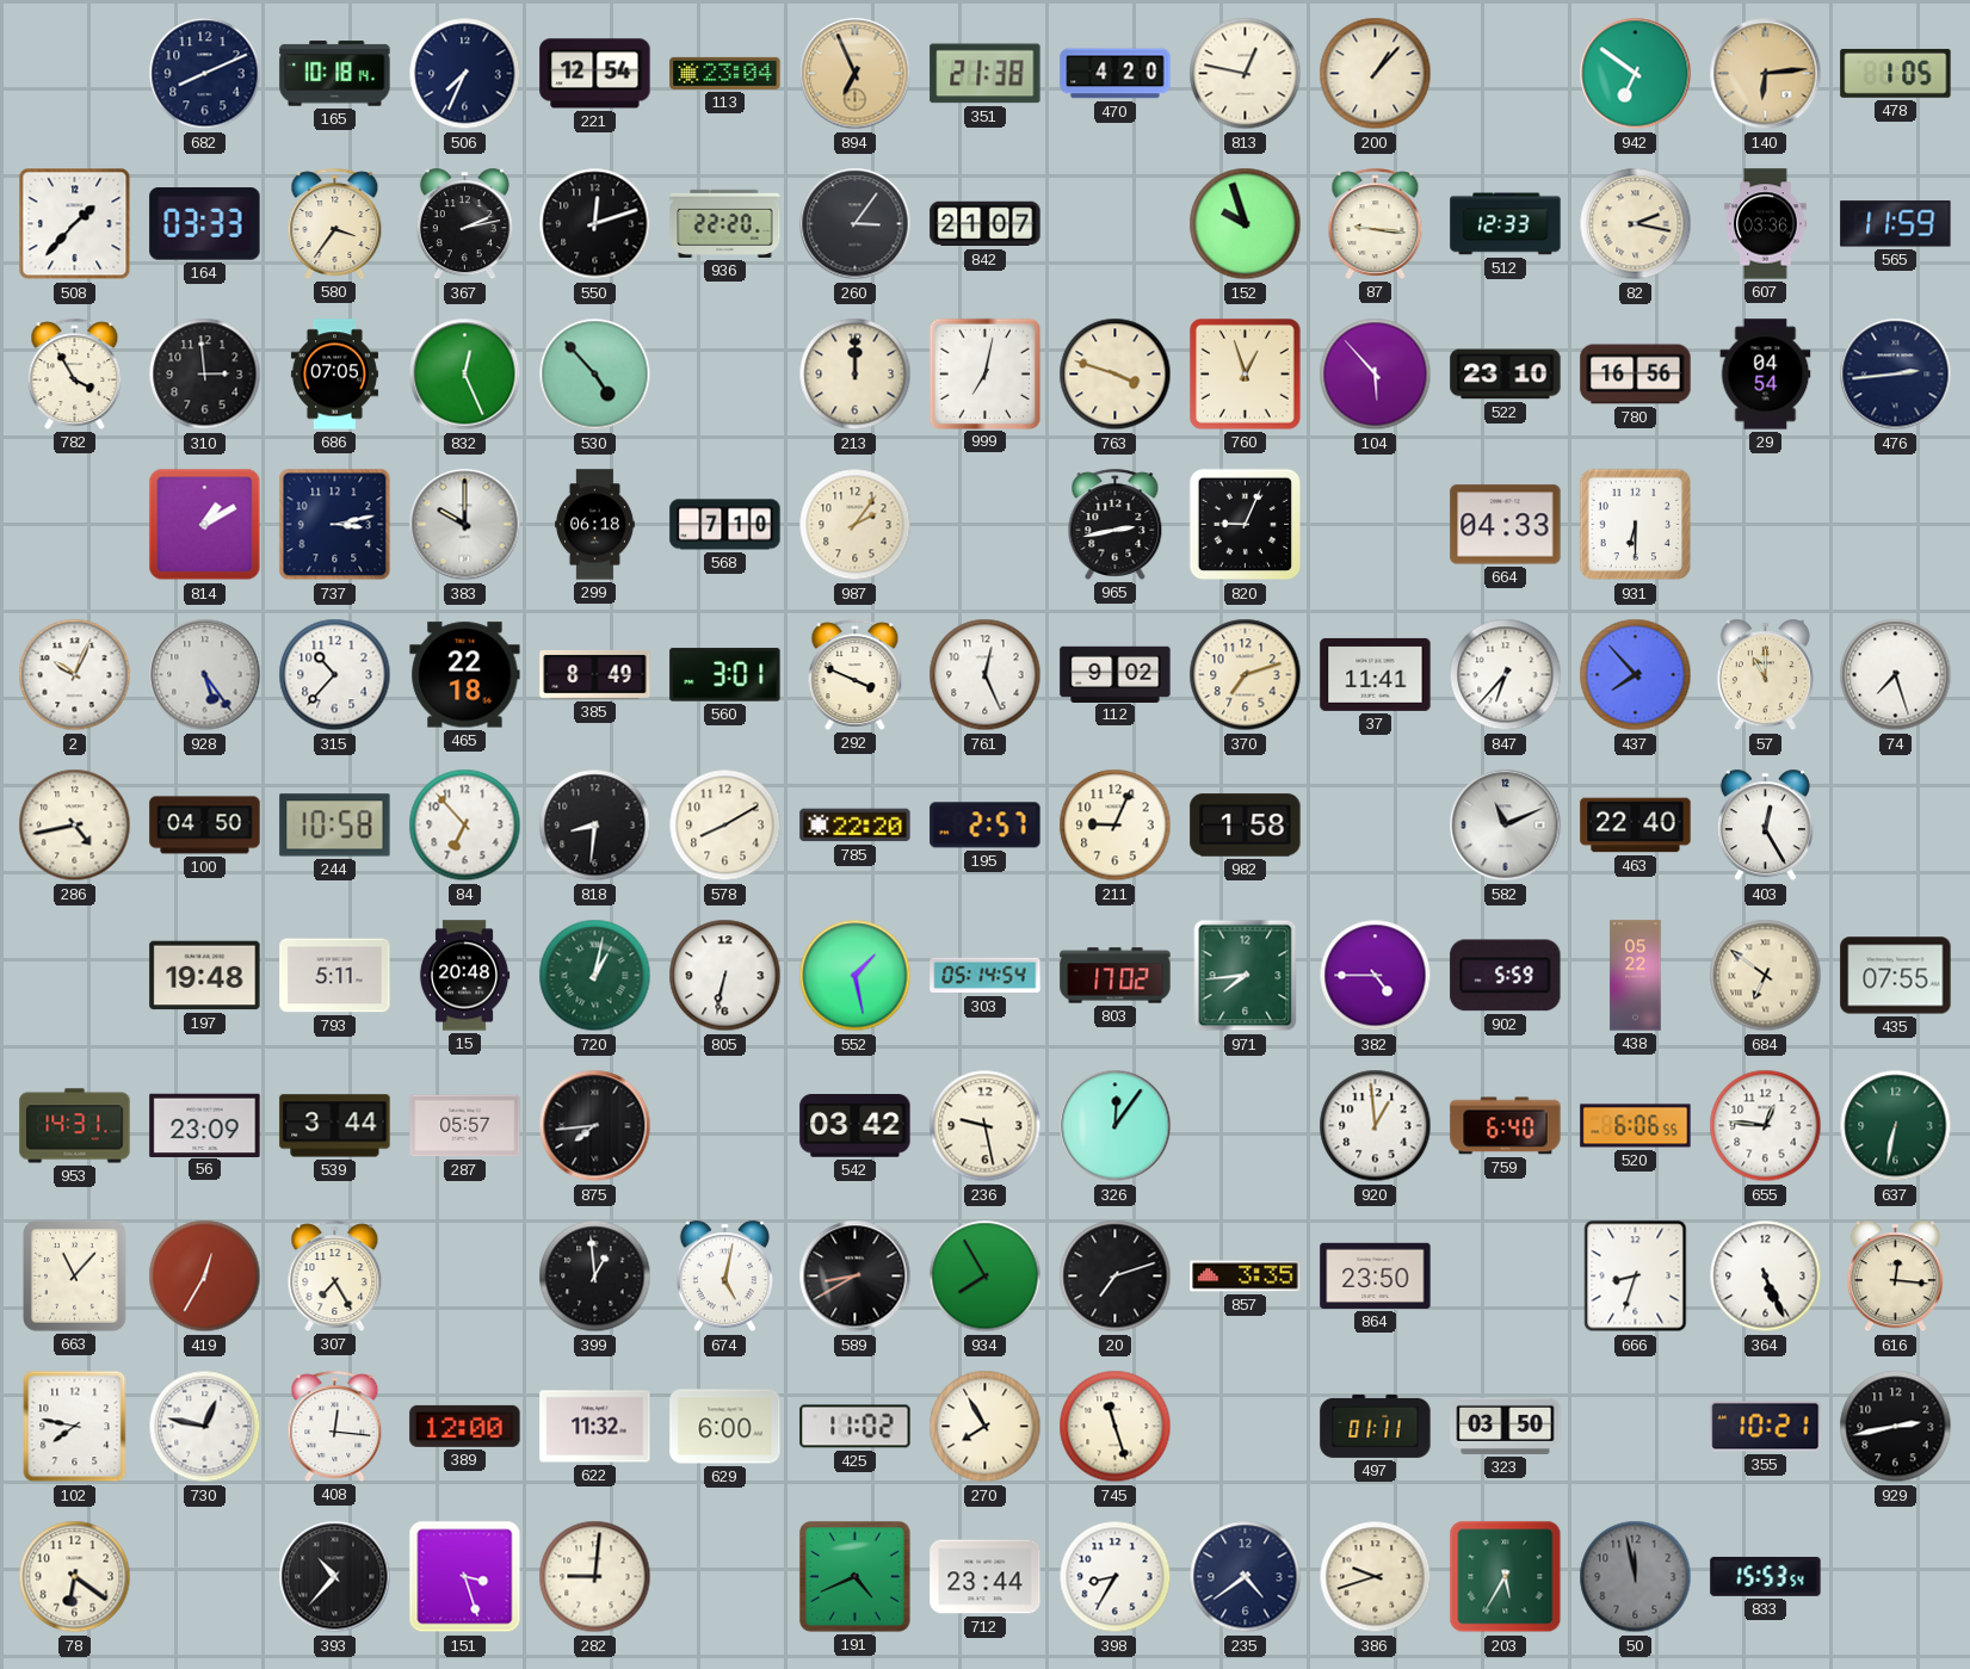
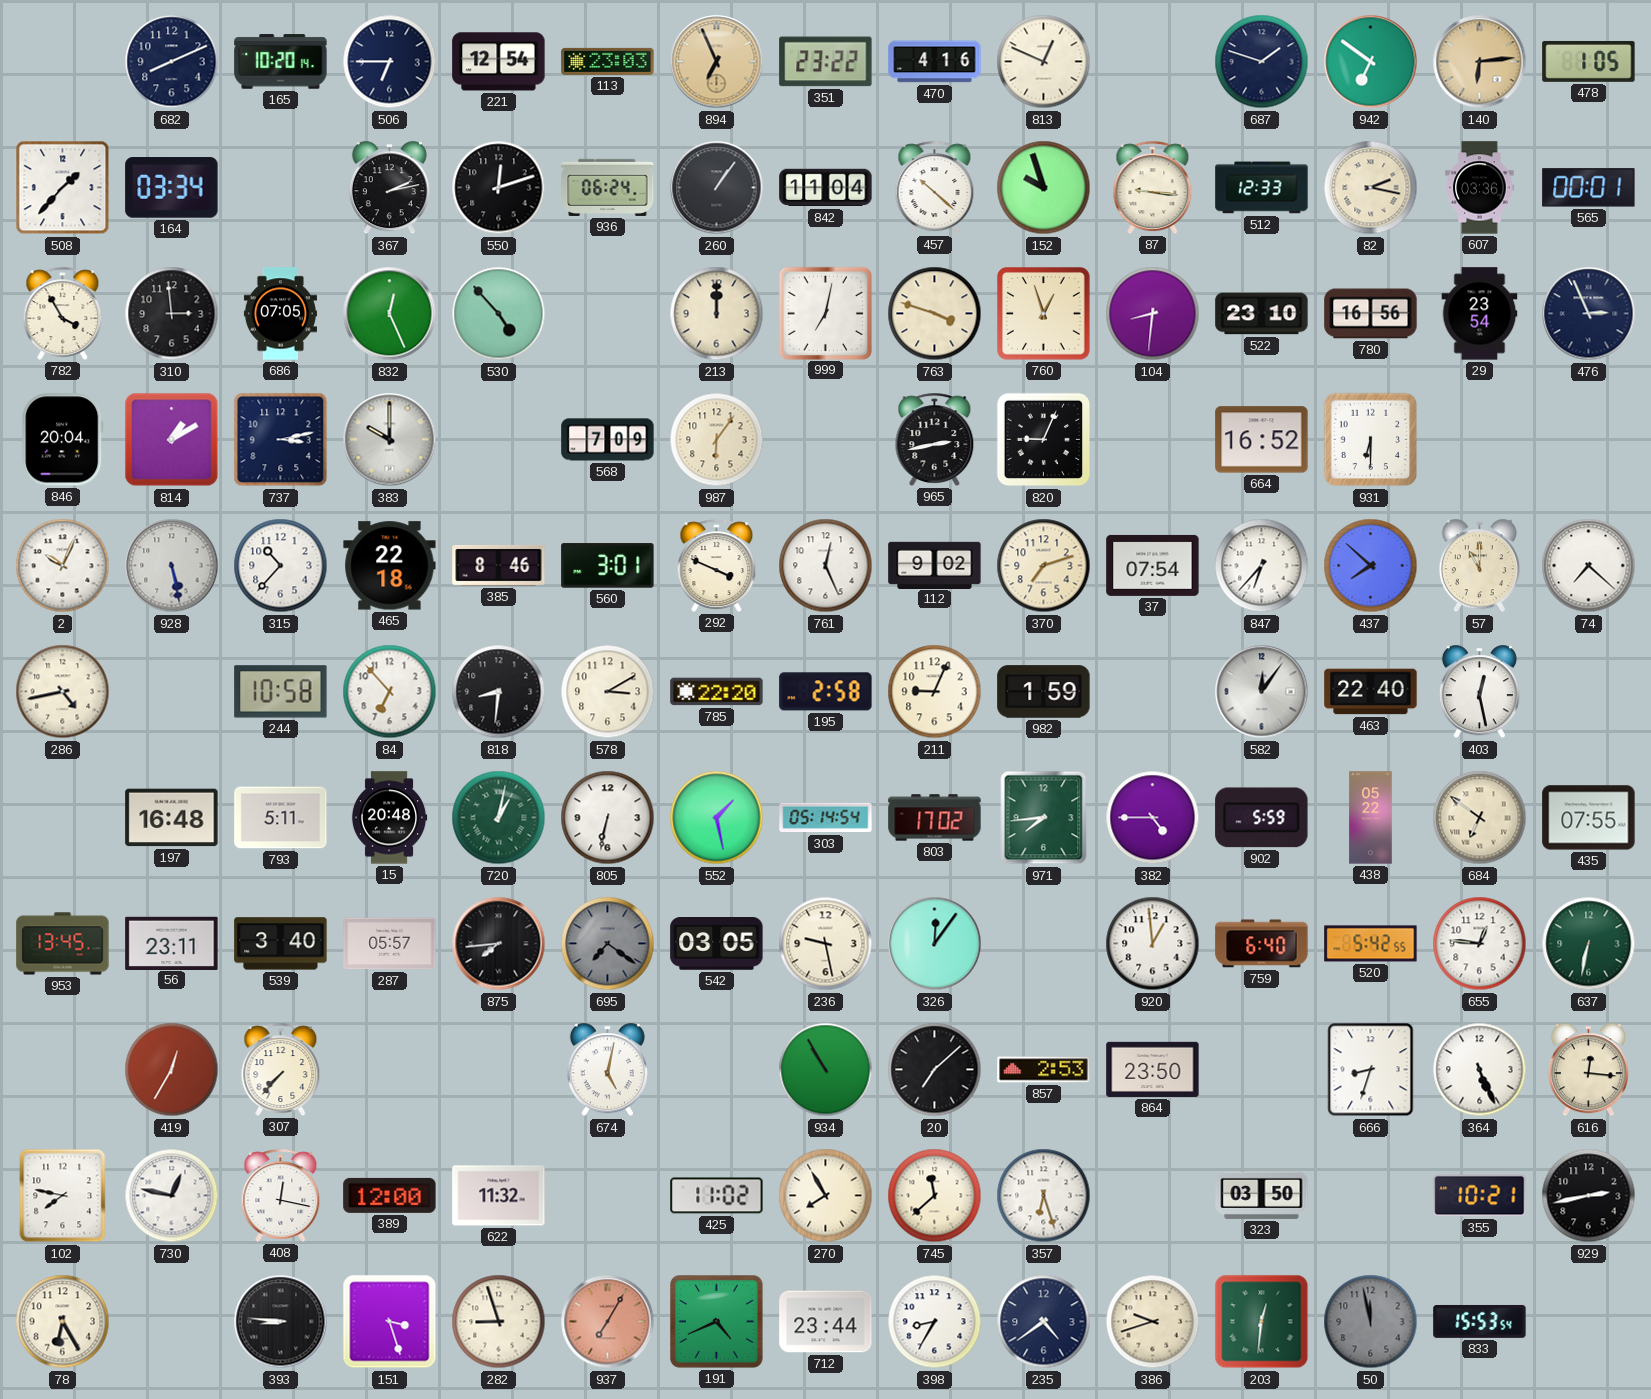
165: 10:18 -> 10:20 (281, 62)
506: 7:34 -> 6:45 (390, 62)
113: 23:04 -> 23:03 (608, 61)
351: 21:38 -> 23:22 (826, 62)
470: 4:20 -> 4:16 (935, 62)
813: 12:47 -> 12:49 (1044, 62)
200: 1:07 -> none (1376, 74)
687: none -> 1:48 (1262, 62)
164: 03:33 -> 03:34 (172, 188)
580: 3:36 -> none (335, 223)
936: 22:20 -> 06:24 (608, 187)
260: 3:06 -> 1:06 (717, 188)
842: 21:07 -> 11:04 (826, 188)
457: none -> 10:22 (935, 187)
565: 11:59 -> 00:01 (1589, 188)
104: 5:53 -> 8:31 (1153, 314)
29: 04:54 -> 23:54 (1480, 314)
476: 2:44 -> 2:56 (1589, 314)
846: none -> 20:04 (63, 440)
299: 06:18 -> none (594, 525)
568: 7:10 -> 7:09 (608, 440)
987: 2:06 -> 6:06 (717, 440)
664: 04:33 -> 16:52 (1262, 440)
928: 5:24 -> 5:28 (172, 566)
385: 8:49 -> 8:46 (499, 565)
37: 11:41 -> 07:54 (1153, 565)
437: 7:53 -> 7:52 (1371, 566)
74: 7:27 -> 7:22 (1589, 566)
100: 04:50 -> none (205, 826)
578: 8:10 -> 3:10 (608, 692)
195: 2:57 -> 2:58 (826, 692)
982: 1:58 -> 1:59 (1044, 692)
582: 11:11 -> 12:06 (1262, 692)
403: 12:25 -> 12:28 (1479, 692)
197: 19:48 -> 16:48 (172, 818)
953: 14:31 -> 13:45 (63, 944)
56: 23:09 -> 23:11 (172, 943)
539: 3:44 -> 3:40 (281, 944)
695: none -> 7:21 (608, 944)
542: 03:42 -> 03:05 (717, 944)
520: 6:06 -> 5:42 (1371, 944)
663: 11:07 -> none (75, 1277)
307: 7:25 -> 7:37 (281, 1069)
399: 12:59 -> none (595, 1277)
589: 8:40 -> none (856, 1277)
934: 7:55 -> 10:55 (826, 1070)
20: 7:12 -> 7:08 (935, 1070)
857: 3:35 -> 2:53 (1044, 1070)
408: 12:16 -> 12:17 (281, 1195)
629: 6:00 -> none (725, 1427)
745: 11:27 -> 11:38 (935, 1196)
357: none -> 6:27 (1044, 1196)
497: 01:11 -> none (1376, 1426)
78: 6:21 -> 6:25 (63, 1322)
393: 10:37 -> 8:46 (281, 1322)
282: 9:01 -> 8:57 (499, 1322)
937: none -> 7:05 (608, 1322)
203: 5:35 -> 12:31 (1262, 1322)
